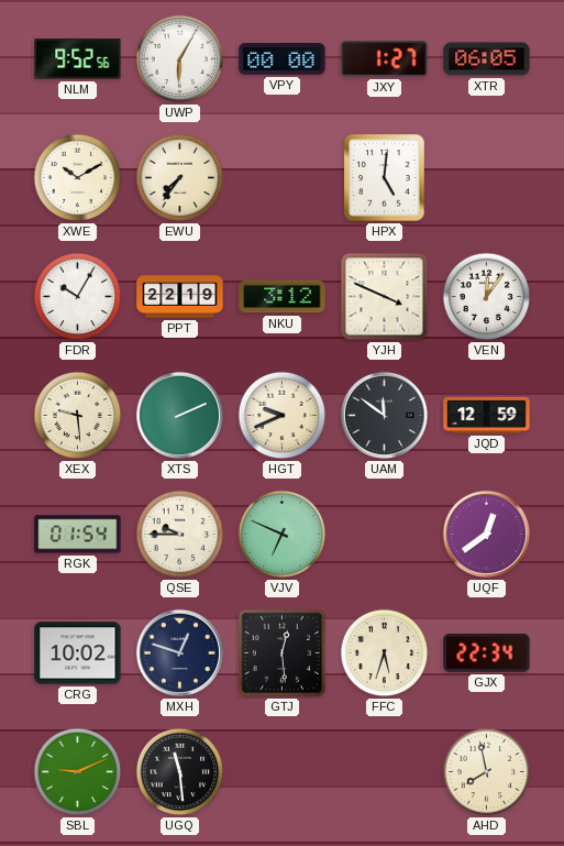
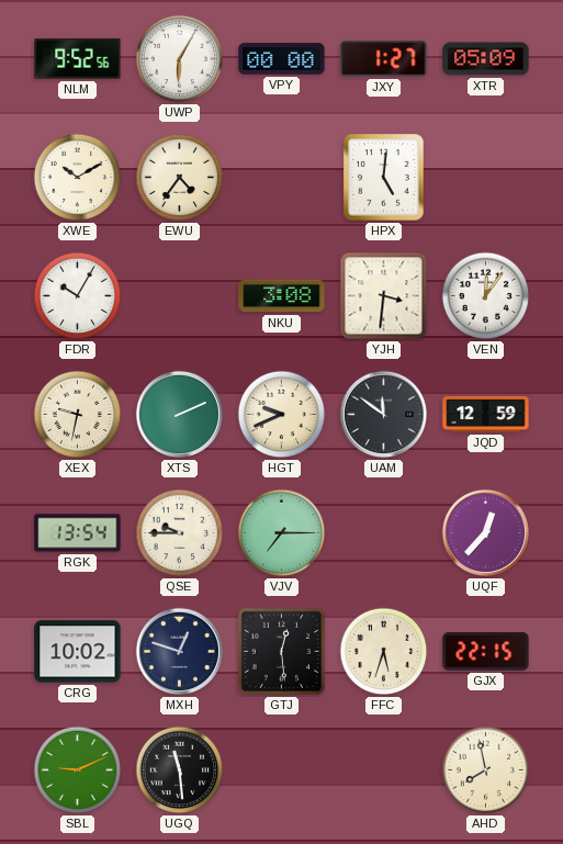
XTR: 06:05 -> 05:09 (486, 59)
EWU: 7:36 -> 4:36 (180, 178)
PPT: 22:19 -> none (180, 297)
NKU: 3:12 -> 3:08 (282, 296)
YJH: 3:49 -> 3:31 (384, 296)
XEX: 9:29 -> 9:32 (78, 415)
RGK: 01:54 -> 13:54 (78, 533)
VJV: 6:49 -> 7:15 (282, 533)
UQF: 12:39 -> 12:37 (485, 532)
GJX: 22:34 -> 22:15 (486, 652)
